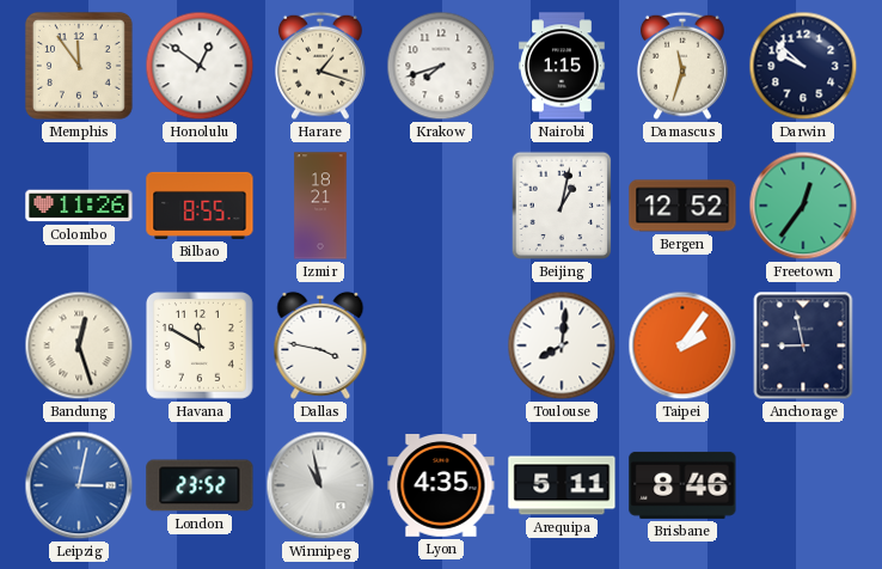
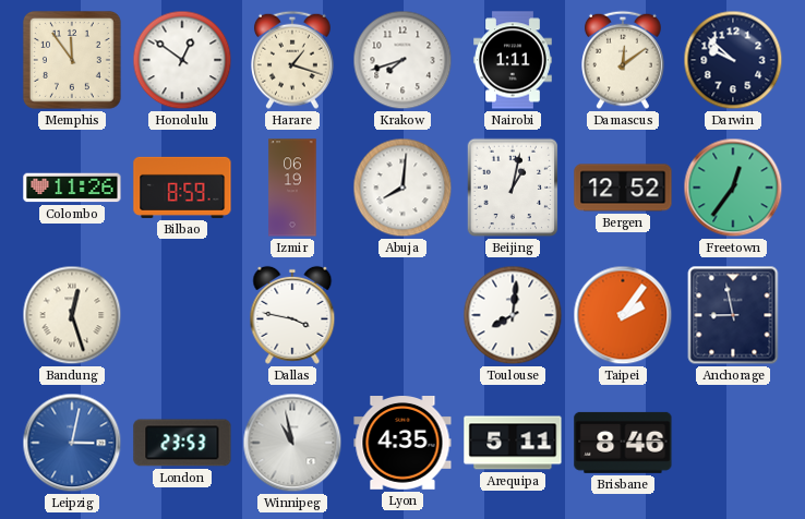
Nairobi: 1:15 -> 1:11 (514, 60)
Damascus: 11:33 -> 12:09 (624, 60)
Bilbao: 8:55 -> 8:59 (182, 188)
Izmir: 18:21 -> 06:19 (292, 188)
Abuja: none -> 8:01 (403, 188)
Havana: 11:50 -> none (200, 345)
London: 23:52 -> 23:53 (182, 443)
